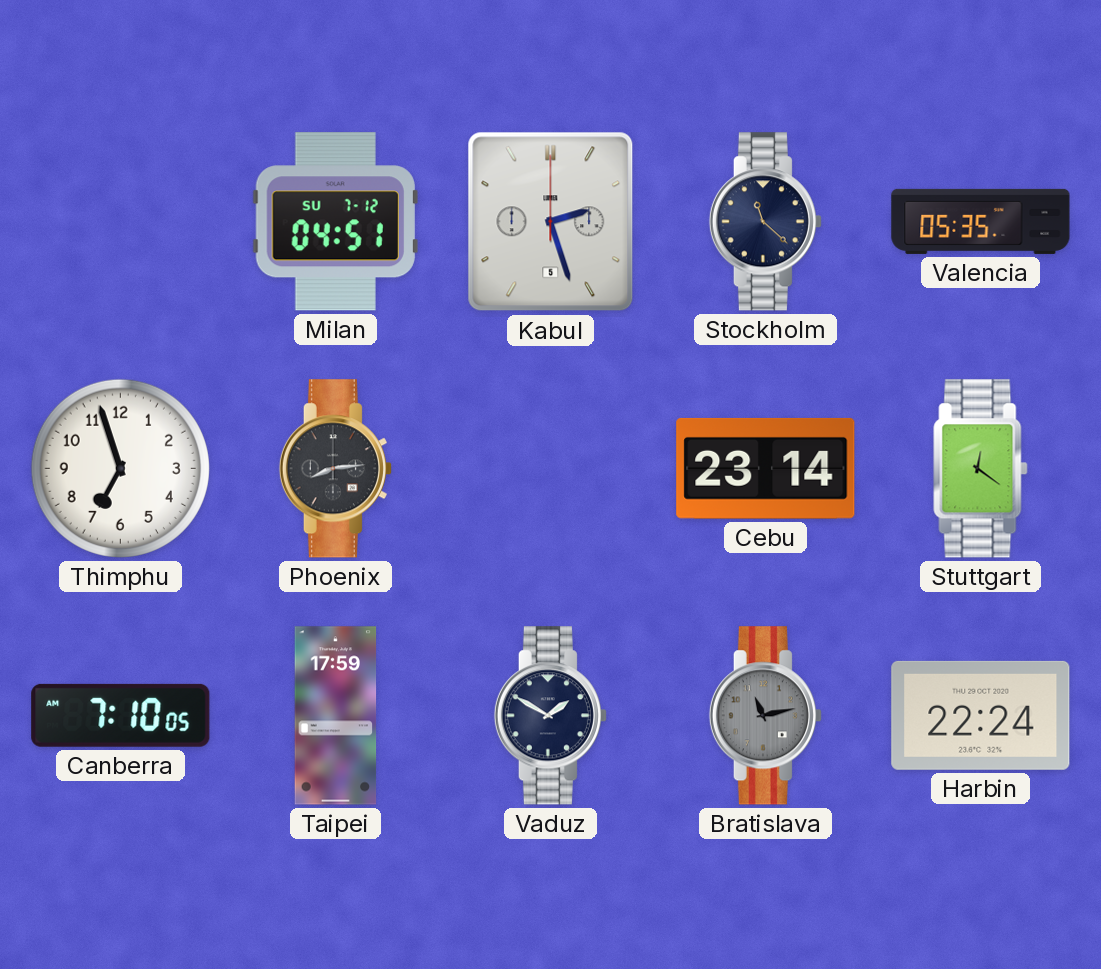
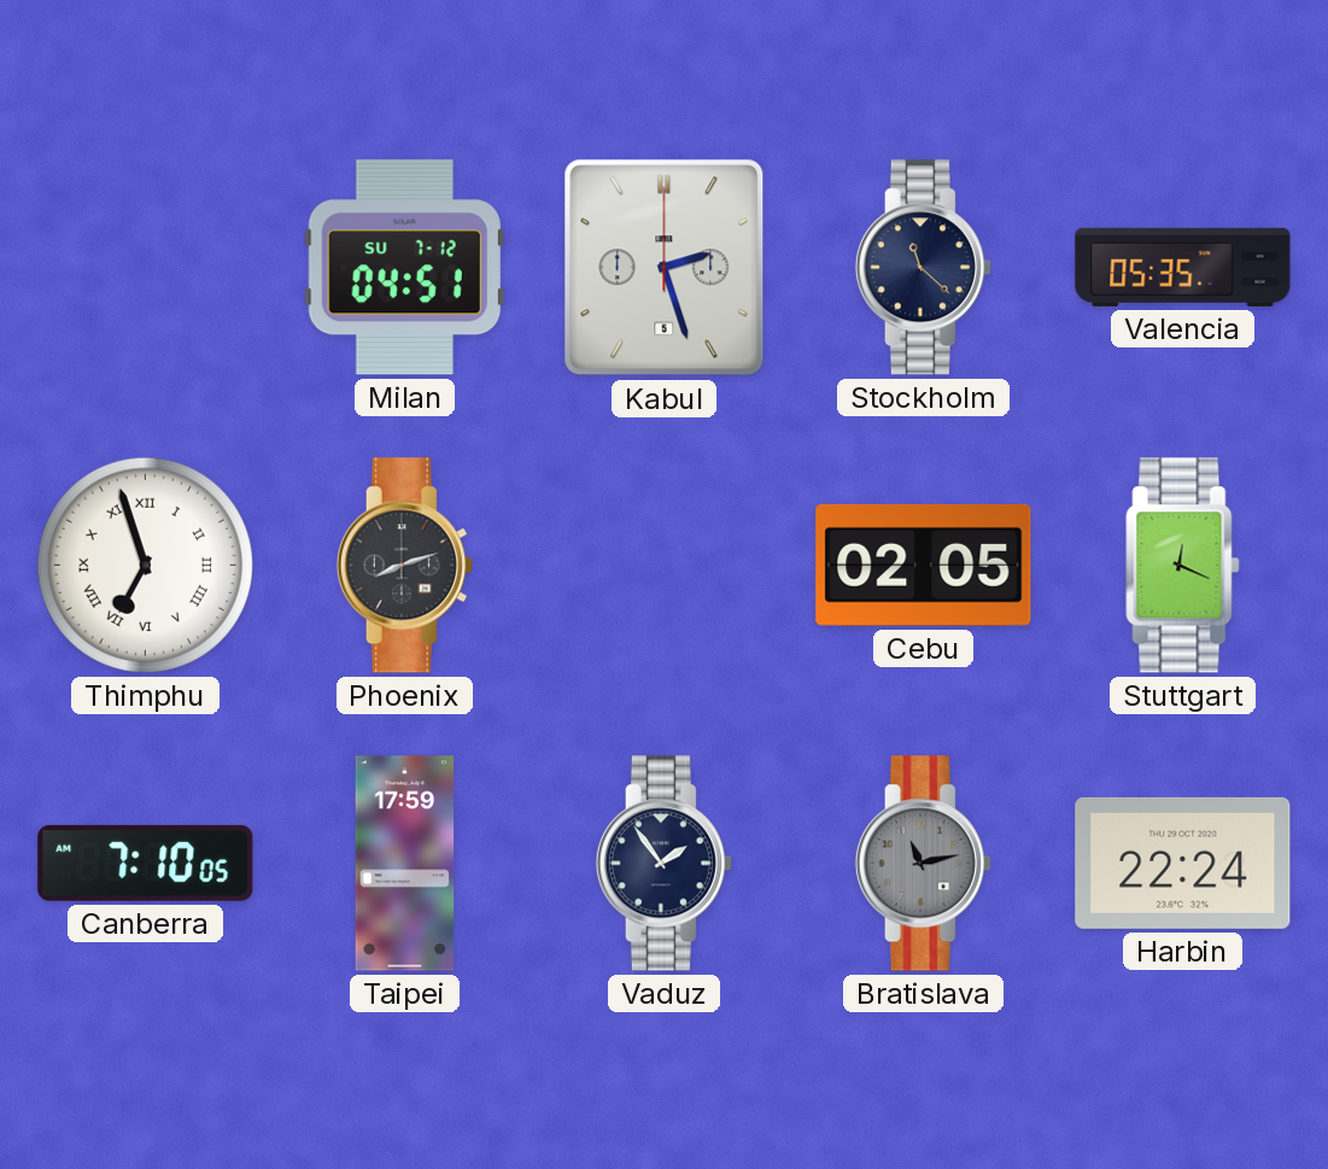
Thimphu numerals: Arabic -> Roman (145, 565)
Phoenix: 8:14 -> 8:12 (404, 566)
Cebu: 23:14 -> 02:05 (924, 565)
Stuttgart: 12:21 -> 12:19 (1183, 566)
Vaduz: 1:50 -> 1:54 (663, 864)
